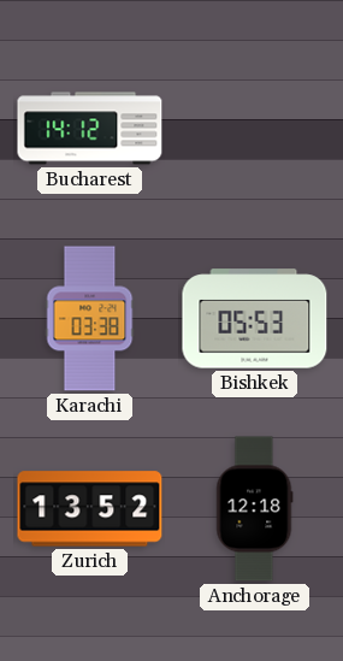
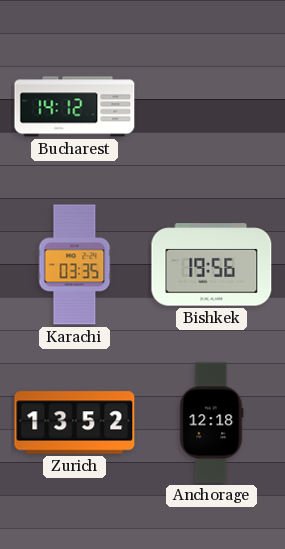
Karachi: 03:38 -> 03:35 (75, 265)
Bishkek: 05:53 -> 19:56 (212, 265)
